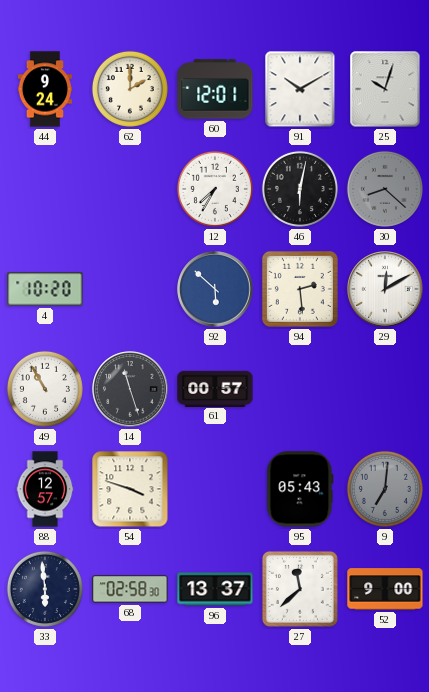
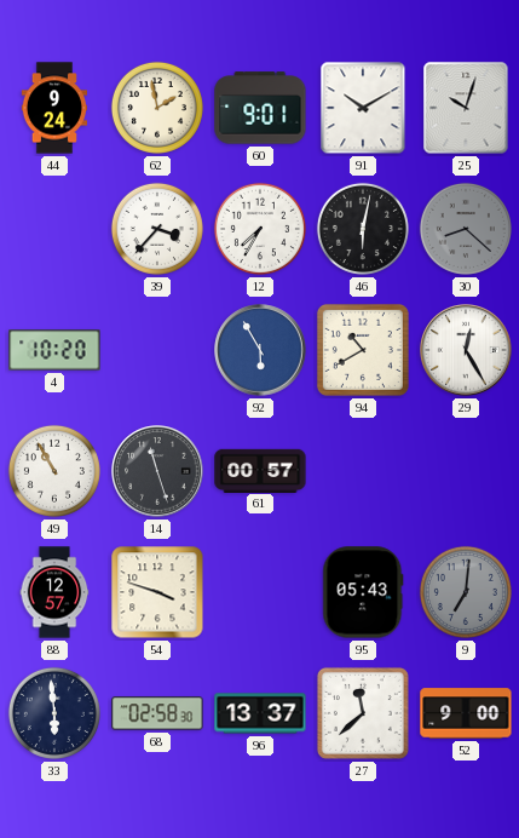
62: 2:00 -> 1:58 (157, 108)
60: 12:01 -> 9:01 (260, 108)
39: none -> 3:37 (157, 229)
92: 5:52 -> 5:55 (260, 350)
94: 2:29 -> 10:40 (363, 350)
29: 12:10 -> 12:25 (466, 350)
